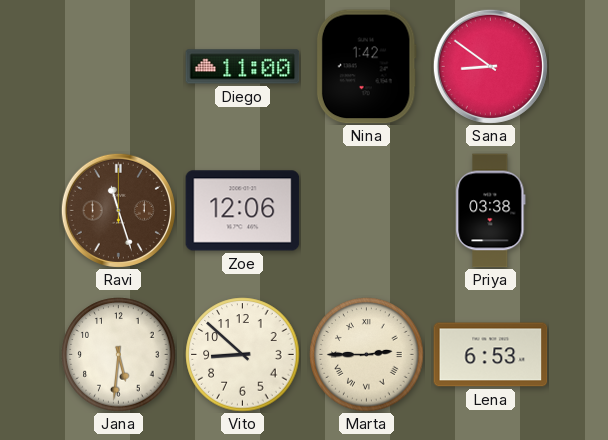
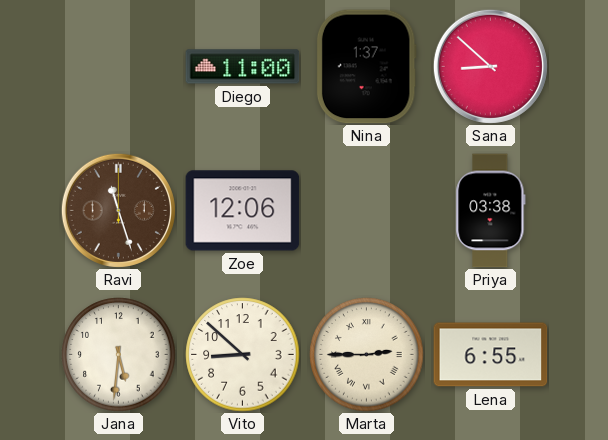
Nina: 1:42 -> 1:37 (366, 67)
Sana: 8:51 -> 8:52 (490, 66)
Lena: 6:53 -> 6:55 (491, 355)
